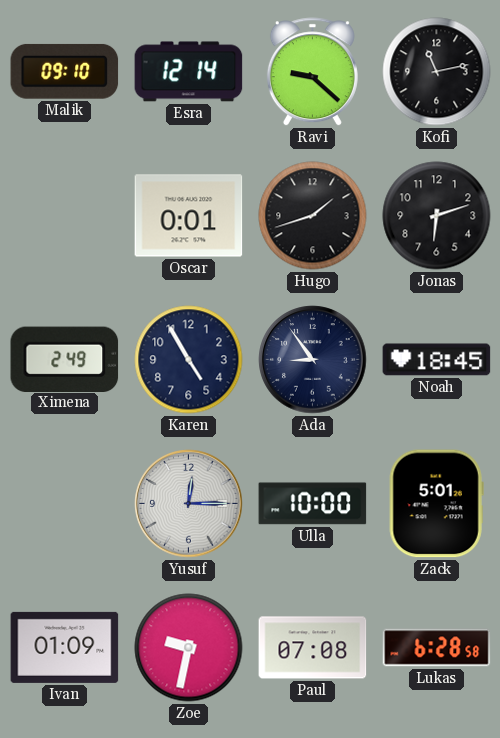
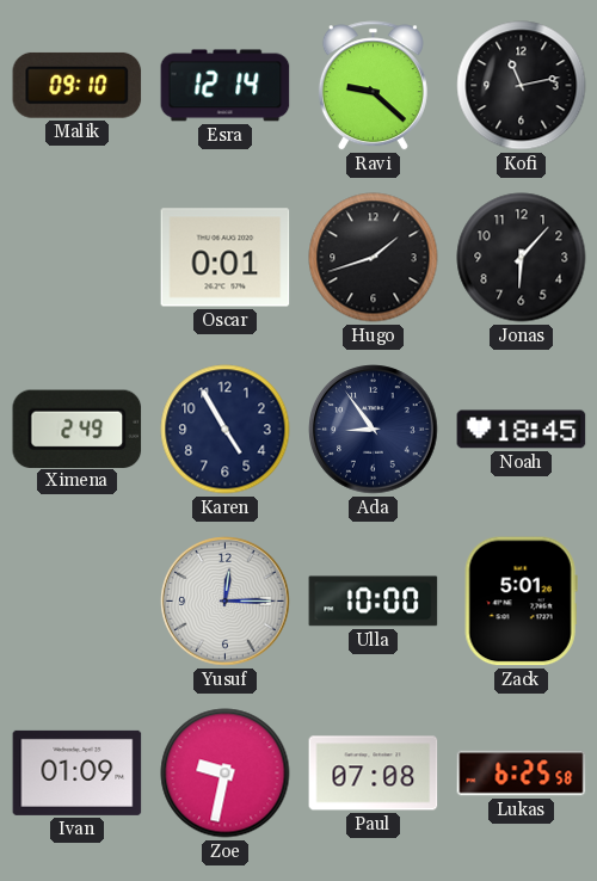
Jonas: 6:12 -> 6:07 (522, 258)
Lukas: 6:28 -> 6:25 (522, 774)
